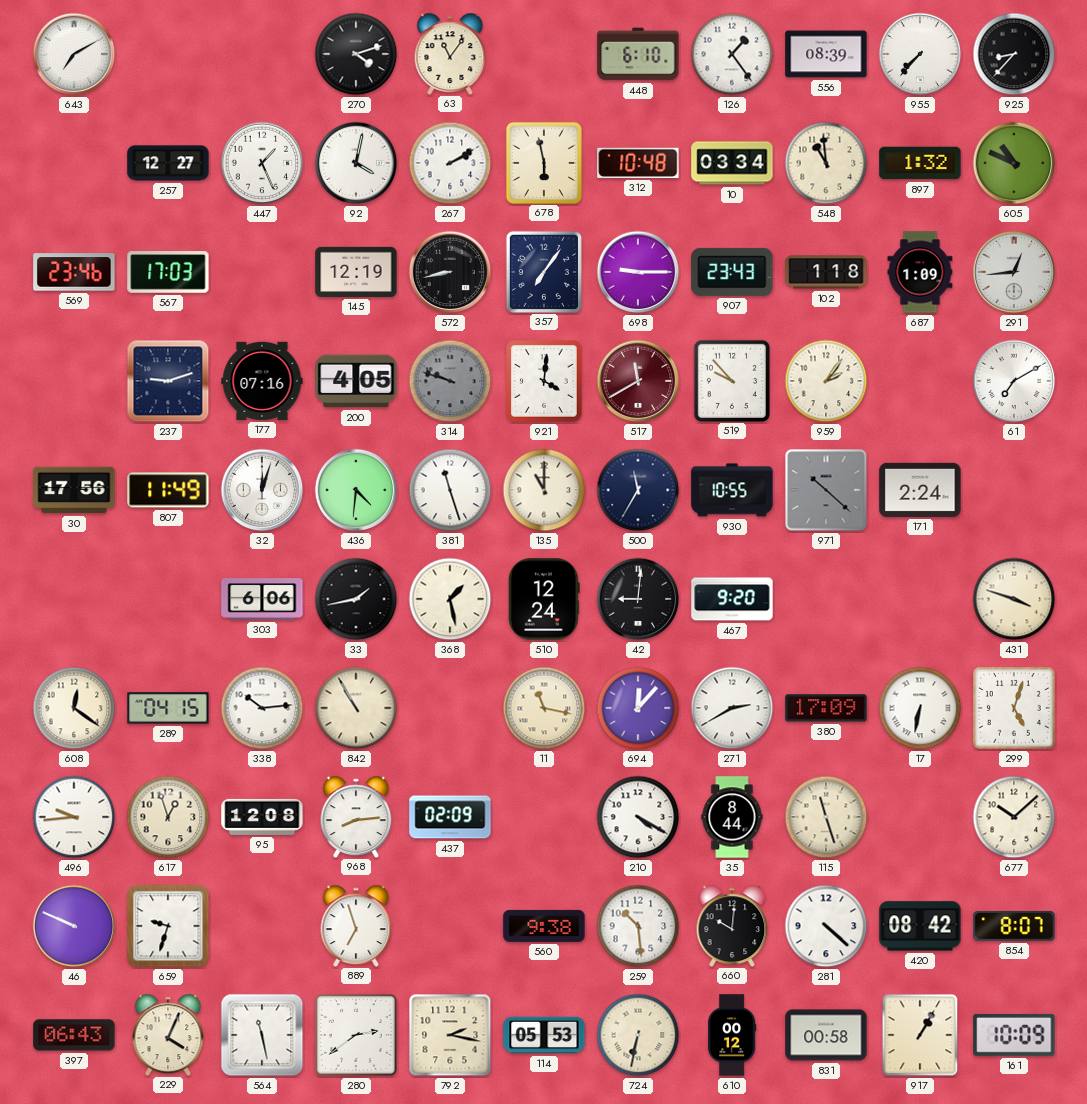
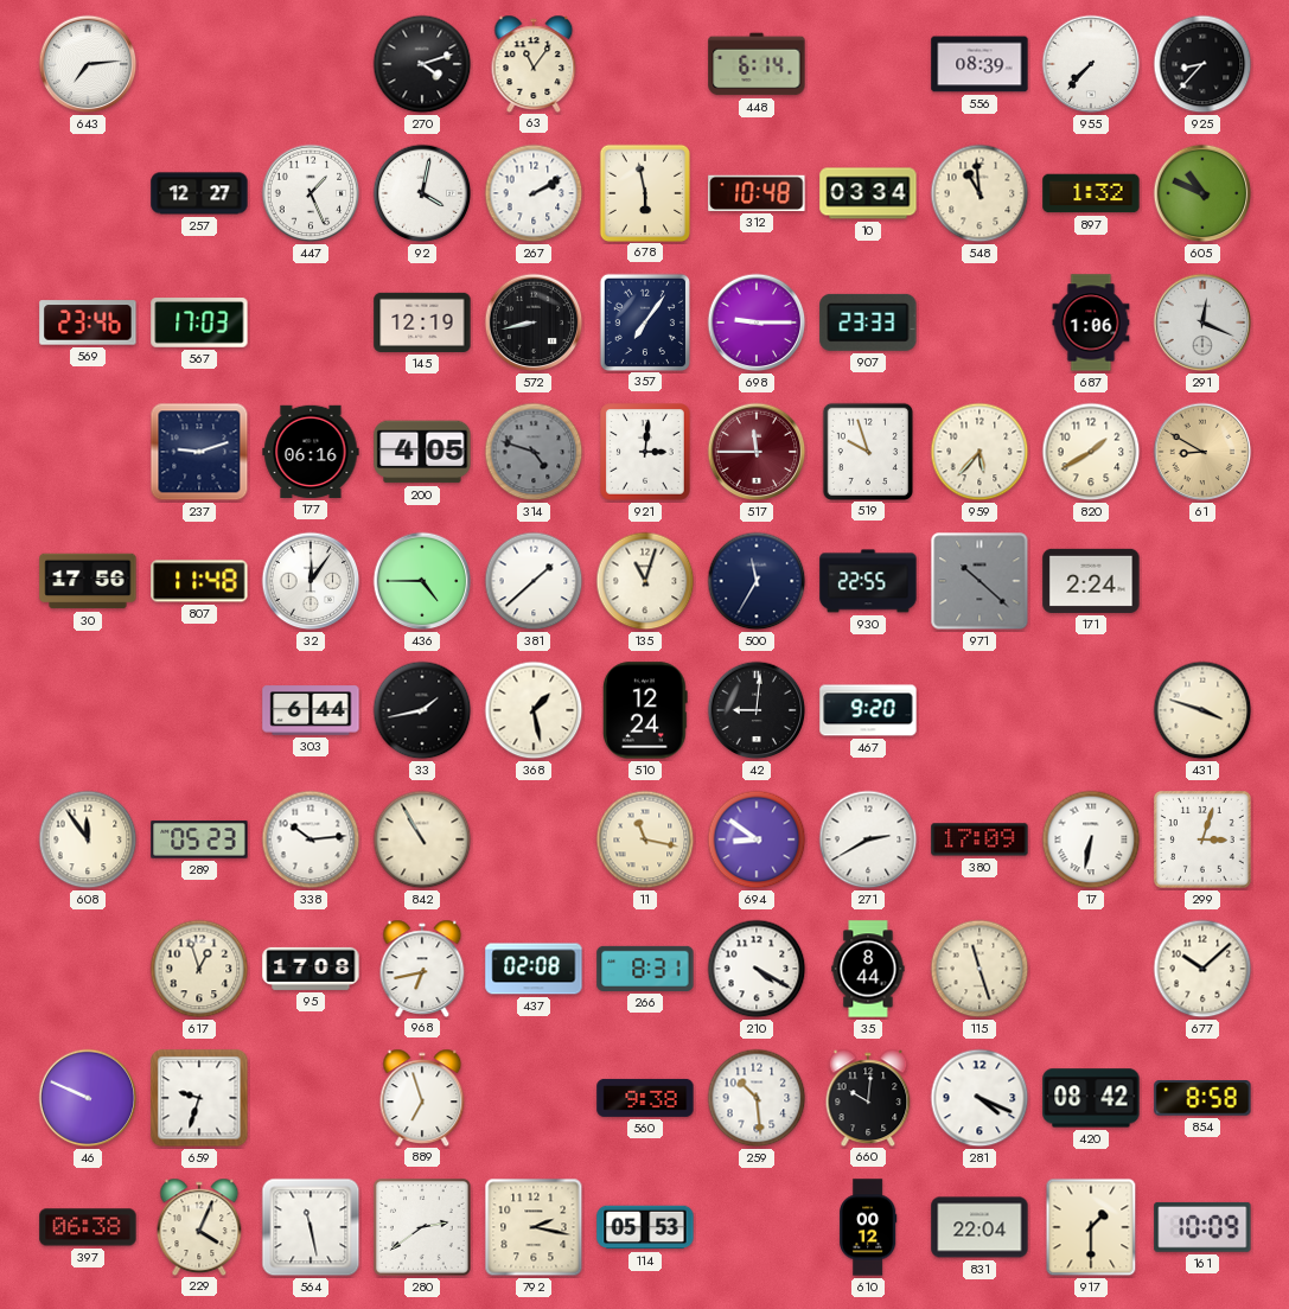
643: 7:10 -> 7:14 (88, 64)
448: 6:10 -> 6:14 (757, 64)
126: 1:24 -> none (732, 54)
907: 23:43 -> 23:33 (868, 323)
102: 1:18 -> none (826, 272)
687: 1:09 -> 1:06 (1091, 323)
291: 12:44 -> 12:19 (1202, 323)
177: 07:16 -> 06:16 (311, 452)
314: 9:48 -> 4:48 (534, 452)
921: 4:01 -> 3:01 (646, 453)
517: 11:40 -> 11:45 (757, 452)
519: 9:53 -> 9:57 (867, 451)
959: 2:06 -> 5:37 (979, 452)
820: none -> 1:40 (1091, 452)
61: 7:10 -> 8:50 (1202, 452)
61 dial: white -> champagne (1202, 452)
807: 11:49 -> 11:48 (199, 581)
32: 12:03 -> 12:06 (311, 581)
436: 4:31 -> 4:45 (422, 581)
381: 11:27 -> 1:38 (534, 581)
135: 11:00 -> 11:03 (645, 581)
930: 10:55 -> 22:55 (868, 581)
303: 6:06 -> 6:44 (311, 710)
608: 12:21 -> 11:54 (88, 839)
289: 04:15 -> 05:23 (199, 839)
694: 12:07 -> 8:51 (757, 839)
299: 5:03 -> 3:03 (1204, 841)
496: 9:44 -> none (74, 817)
95: 12:08 -> 17:08 (311, 969)
968: 8:14 -> 6:43 (422, 968)
437: 02:09 -> 02:08 (534, 969)
266: none -> 8:31 (645, 969)
281: 4:22 -> 4:19 (979, 1098)
854: 8:07 -> 8:58 (1202, 1098)
397: 06:43 -> 06:38 (88, 1227)
724: 6:32 -> none (638, 1035)
831: 00:58 -> 22:04 (979, 1227)
917: 1:05 -> 1:30 (1091, 1227)
